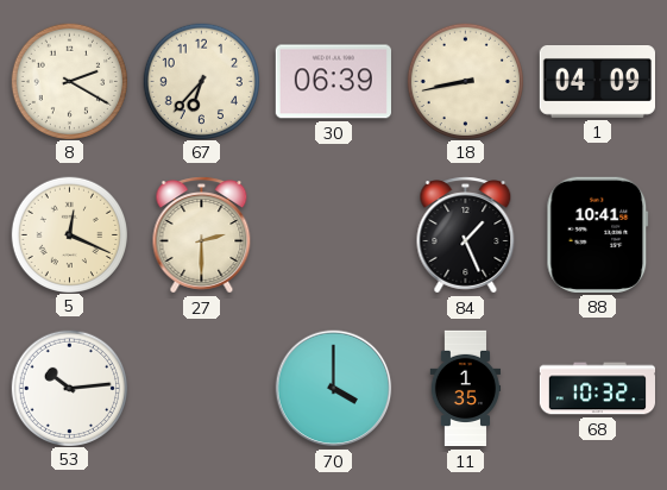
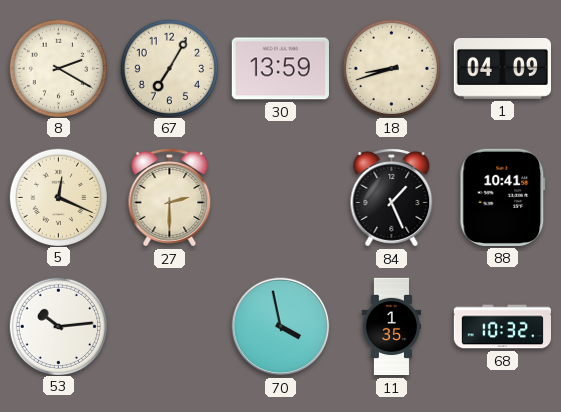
67: 6:37 -> 7:05 (169, 68)
30: 06:39 -> 13:59 (280, 69)
18: 8:43 -> 8:42 (391, 68)
70: 4:00 -> 3:58 (281, 327)
